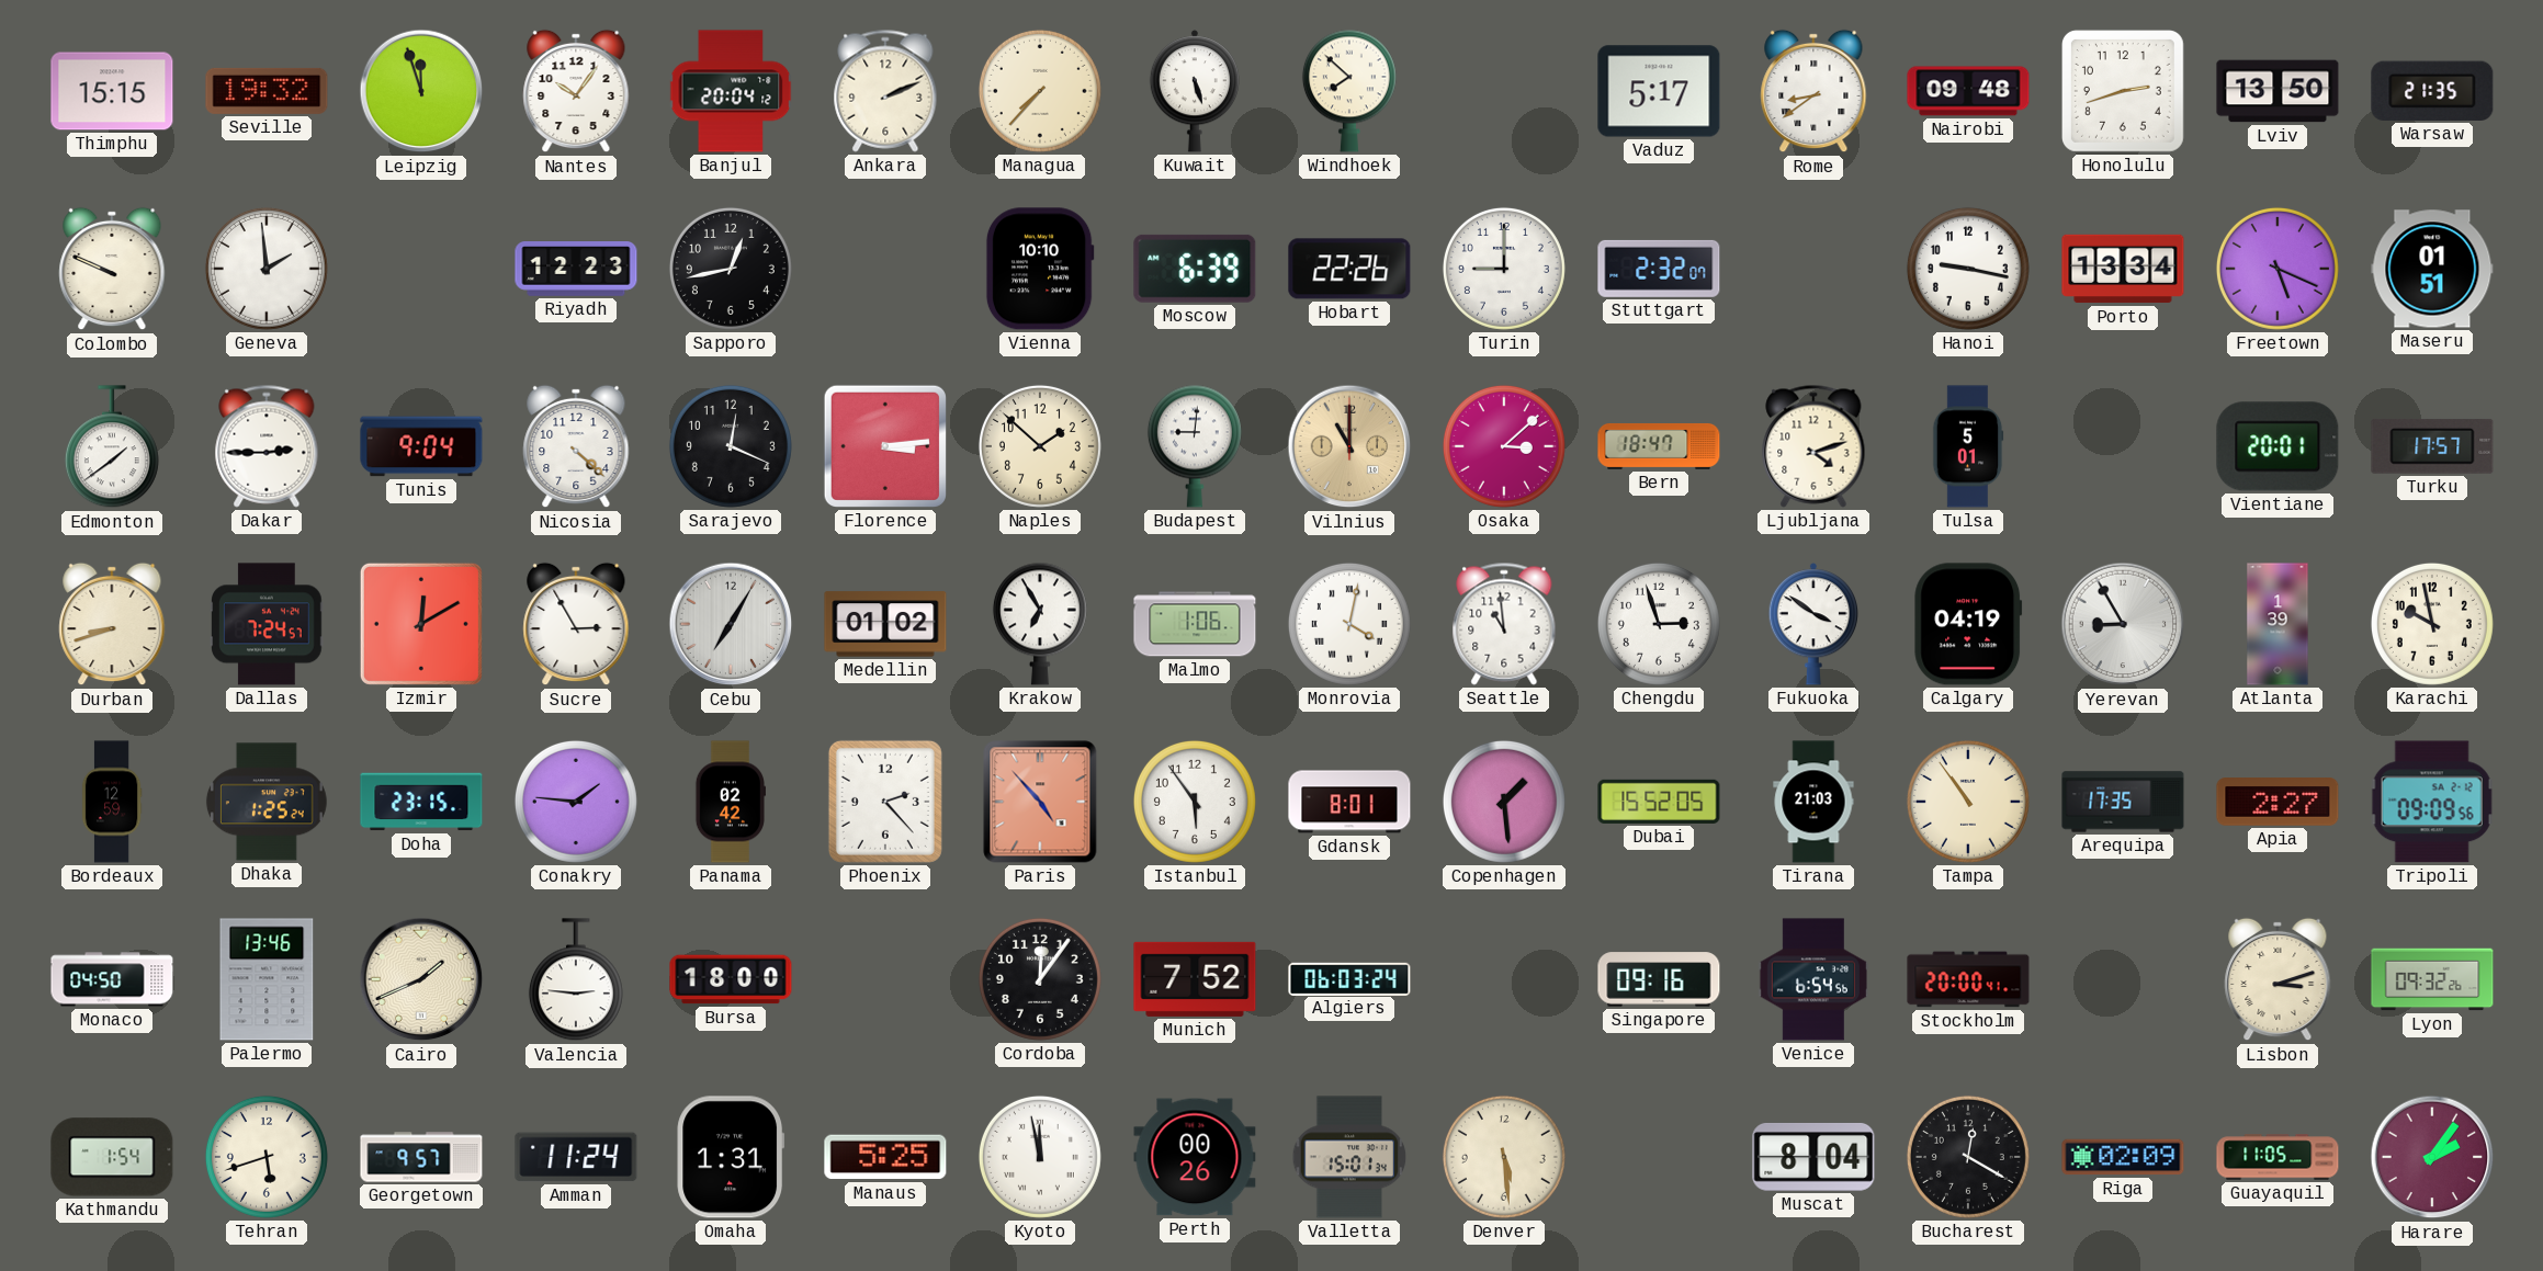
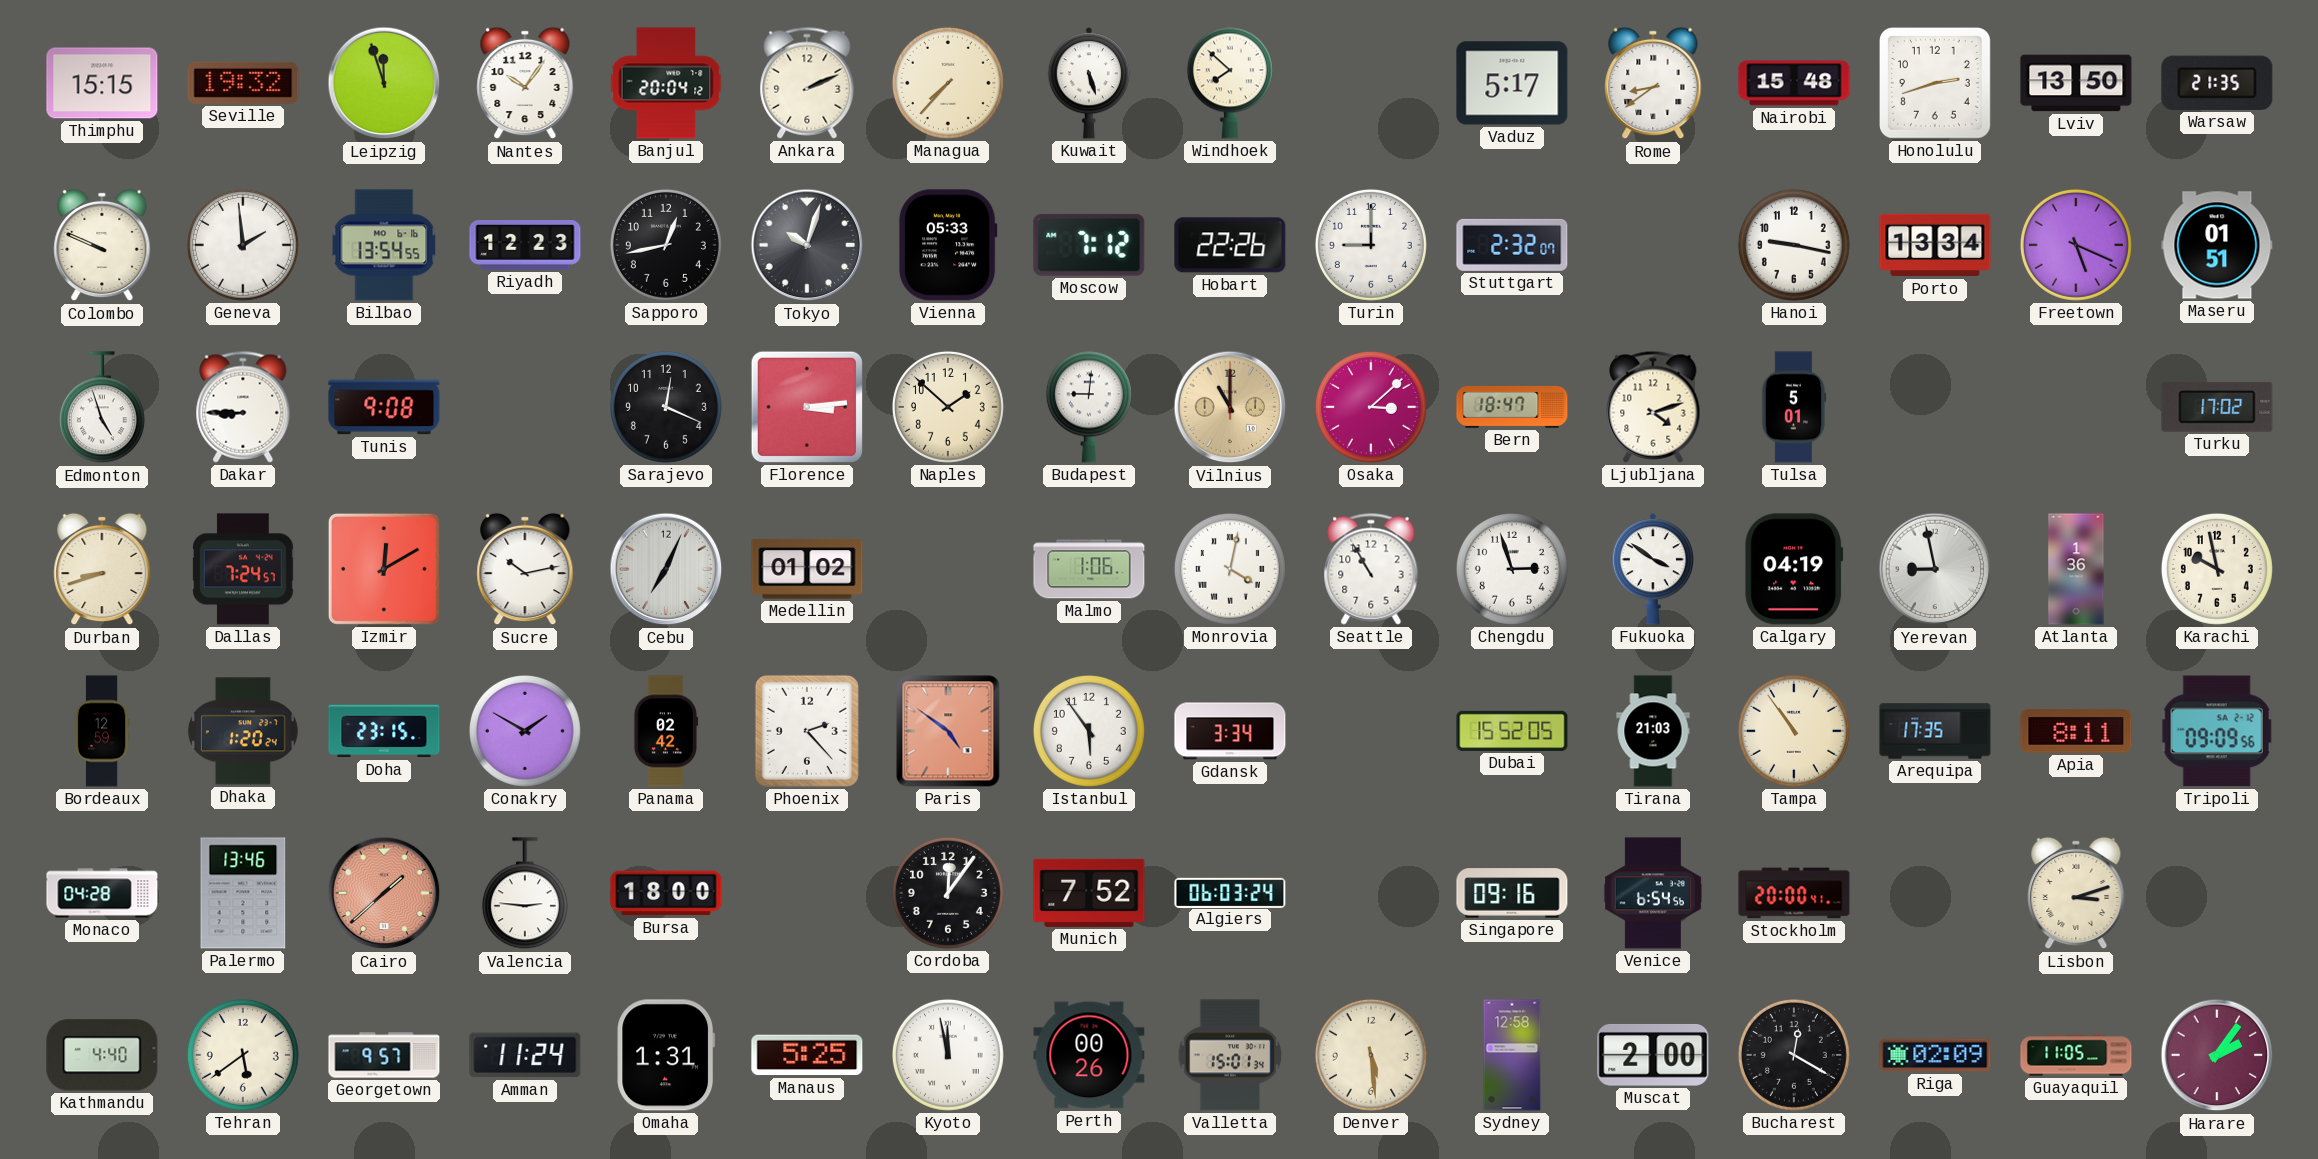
Nairobi: 09:48 -> 15:48 (1794, 83)
Bilbao: none -> 13:54 (384, 245)
Tokyo: none -> 10:03 (807, 245)
Vienna: 10:10 -> 05:33 (948, 245)
Moscow: 6:39 -> 7:12 (1089, 245)
Edmonton: 1:39 -> 4:57 (102, 408)
Dakar: 2:45 -> 8:45 (243, 407)
Tunis: 9:04 -> 9:08 (384, 407)
Nicosia: 4:22 -> none (576, 446)
Vientiane: 20:01 -> none (2278, 446)
Turku: 17:57 -> 17:02 (2217, 407)
Sucre: 2:55 -> 10:13 (525, 569)
Cebu: 7:05 -> 7:04 (666, 569)
Krakow: 6:55 -> none (1040, 624)
Seattle: 10:59 -> 10:55 (1371, 569)
Yerevan: 8:55 -> 8:58 (1935, 569)
Atlanta: 1:39 -> 1:36 (2076, 569)
Dhaka: 1:25 -> 1:20 (243, 731)
Conakry: 1:46 -> 1:50 (525, 731)
Paris: 4:53 -> 4:51 (948, 731)
Gdansk: 8:01 -> 3:34 (1230, 731)
Copenhagen: 1:29 -> none (1504, 802)
Apia: 2:27 -> 8:11 (2076, 731)
Monaco: 04:50 -> 04:28 (102, 893)
Cairo: 1:41 -> 1:38 (384, 893)
Cairo dial: cream -> salmon (384, 893)
Lyon: 09:32 -> none (2432, 979)
Kathmandu: 1:54 -> 4:40 (102, 1055)
Tehran: 5:42 -> 5:39 (243, 1055)
Sydney: none -> 12:58 (1512, 1055)
Muscat: 8:04 -> 2:00 (1653, 1055)
